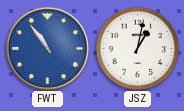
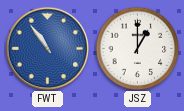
JSZ: 1:02 -> 1:00 (137, 48)
